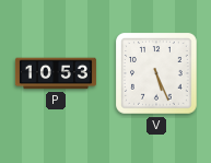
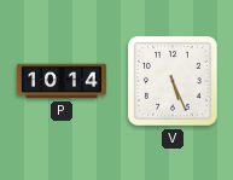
P: 10:53 -> 10:14 (62, 81)
